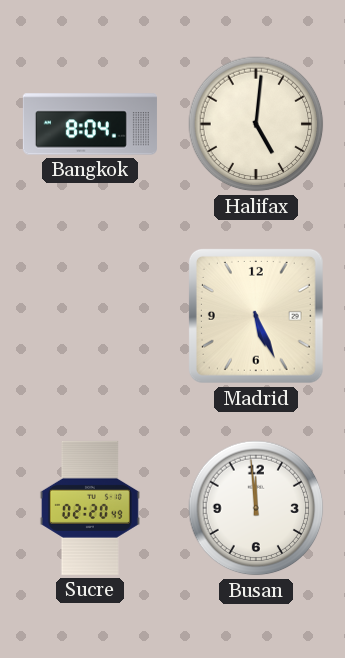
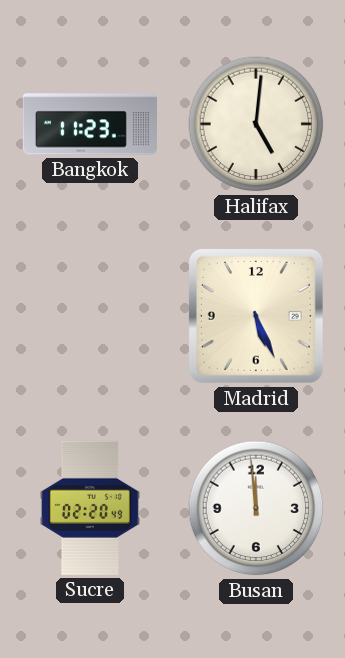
Bangkok: 8:04 -> 11:23 (90, 124)
